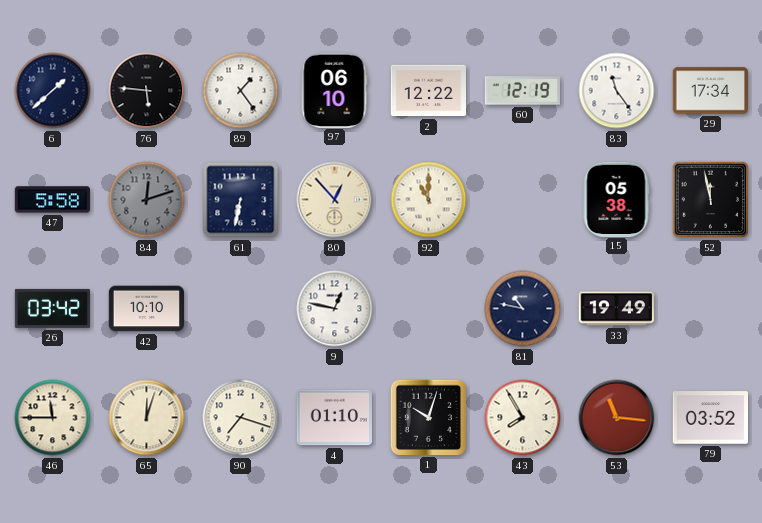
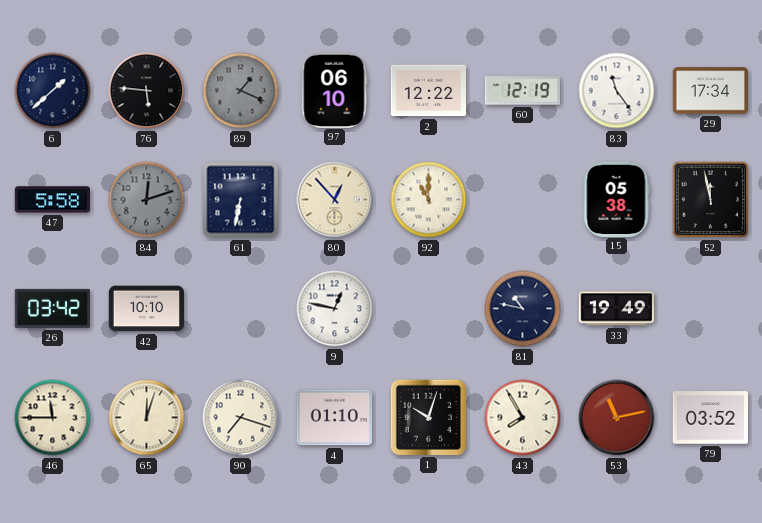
89: 1:24 -> 1:19 (241, 91)
89 dial: white -> grey (241, 91)
53: 11:16 -> 11:13 (617, 418)
